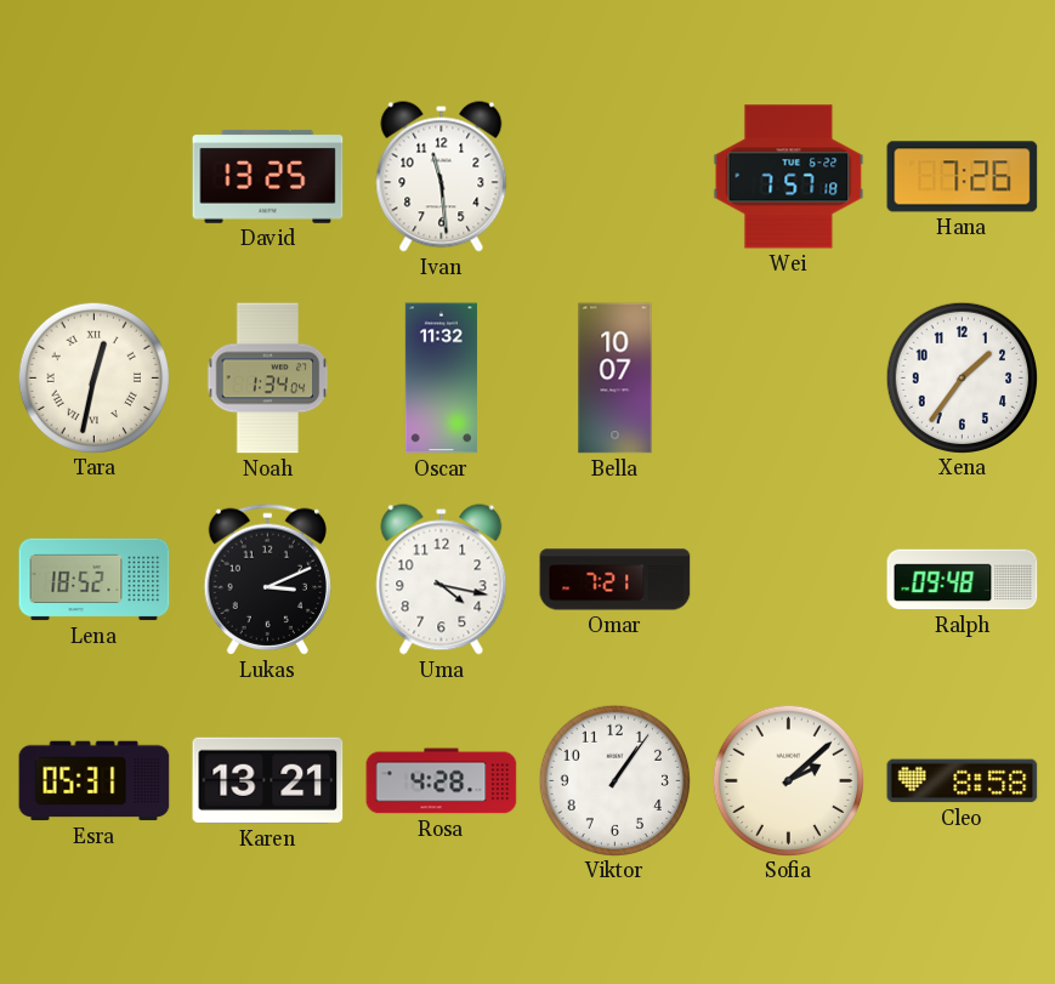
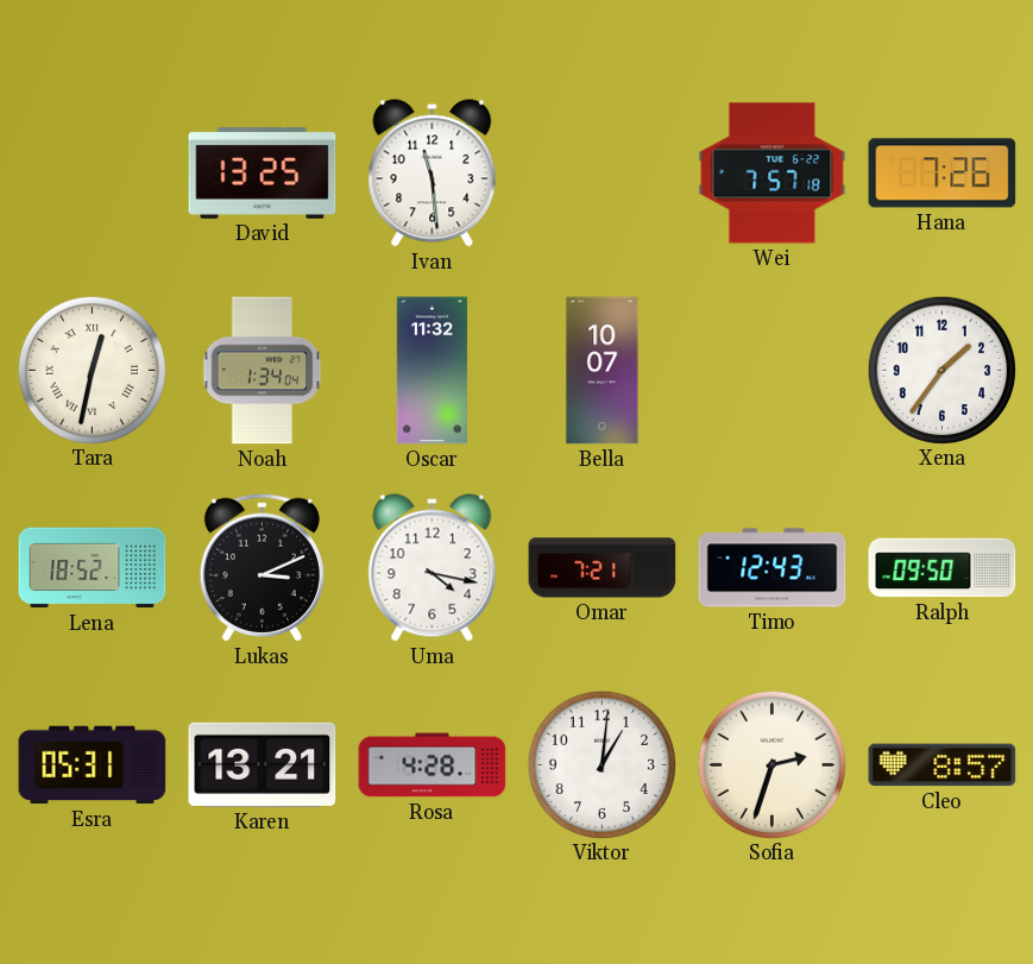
Timo: none -> 12:43 (773, 568)
Ralph: 09:48 -> 09:50 (943, 568)
Viktor: 1:06 -> 1:01 (601, 764)
Sofia: 2:08 -> 2:33 (771, 764)
Cleo: 8:58 -> 8:57 (943, 765)
